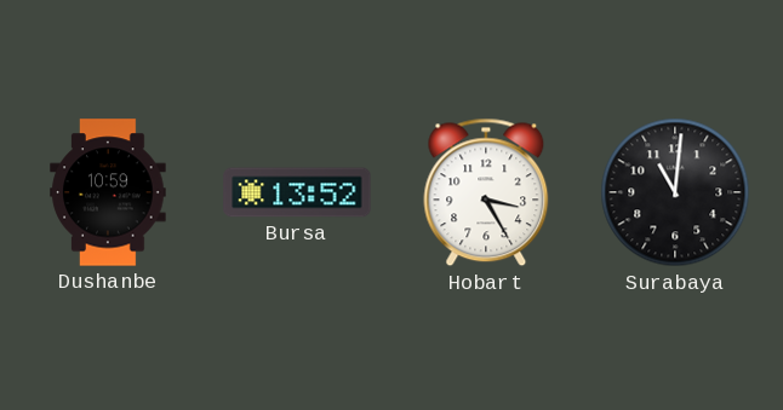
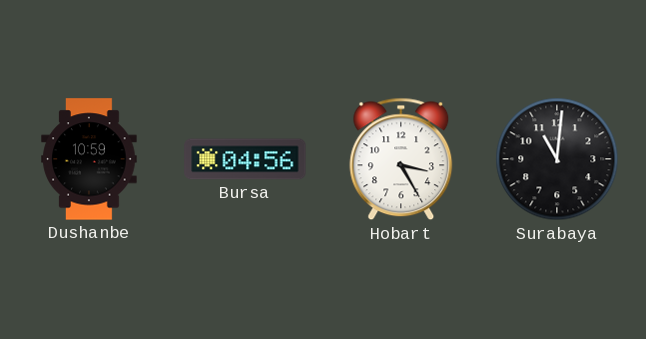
Bursa: 13:52 -> 04:56 (245, 159)
